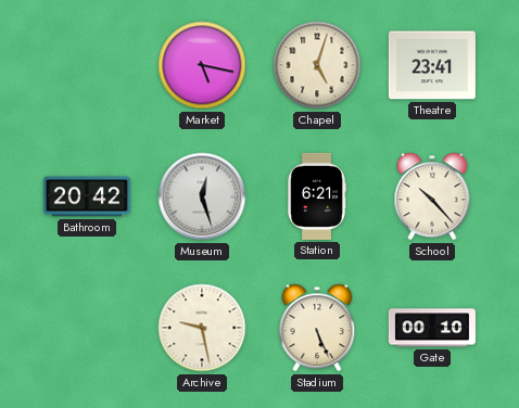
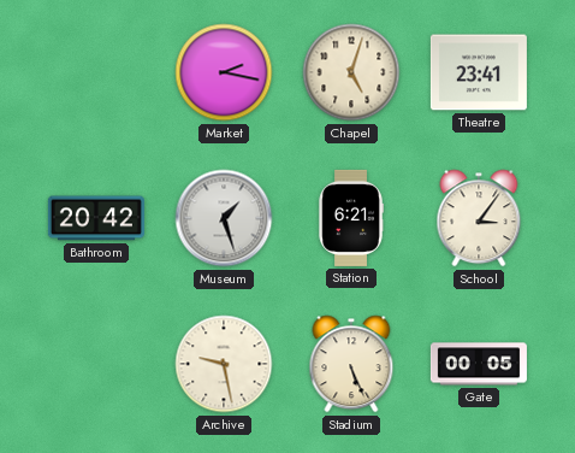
Market: 5:17 -> 2:17 (224, 72)
Museum: 12:27 -> 1:27 (224, 218)
School: 10:23 -> 3:06 (479, 218)
Gate: 00:10 -> 00:05 (479, 364)
